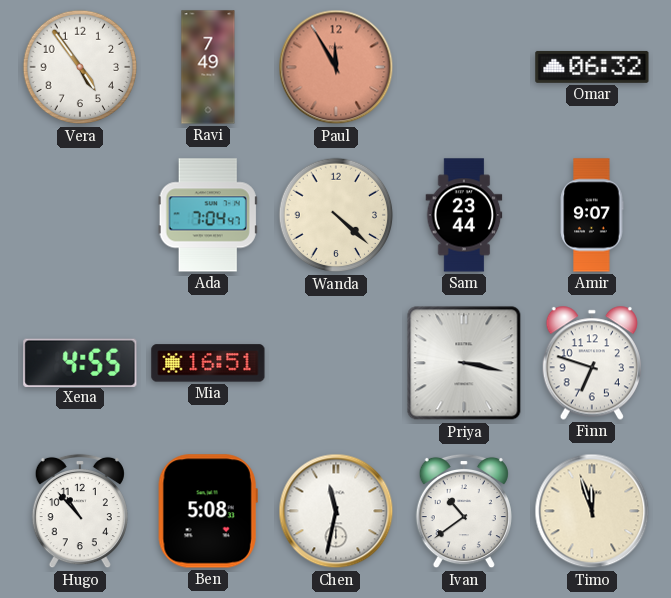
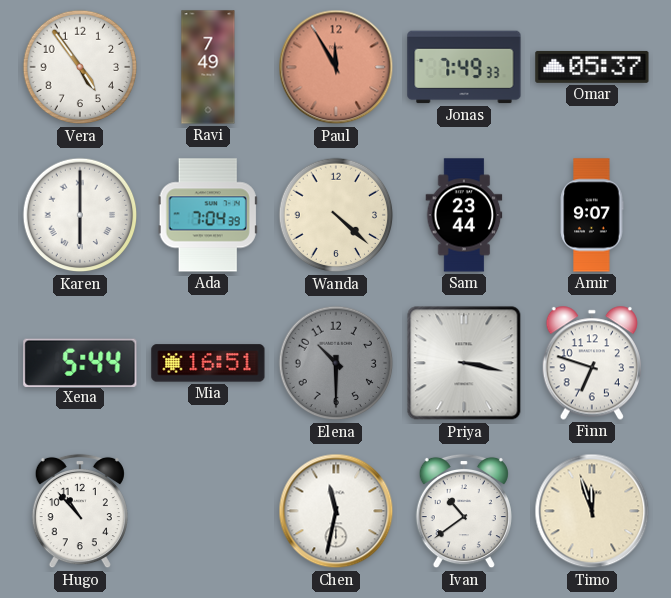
Jonas: none -> 7:49 (464, 67)
Omar: 06:32 -> 05:37 (592, 67)
Karen: none -> 6:00 (80, 215)
Ada: 7:04:47 -> 7:04:39 (208, 215)
Xena: 4:55 -> 5:44 (80, 362)
Elena: none -> 10:30 (336, 363)
Ben: 5:08 -> none (208, 511)
